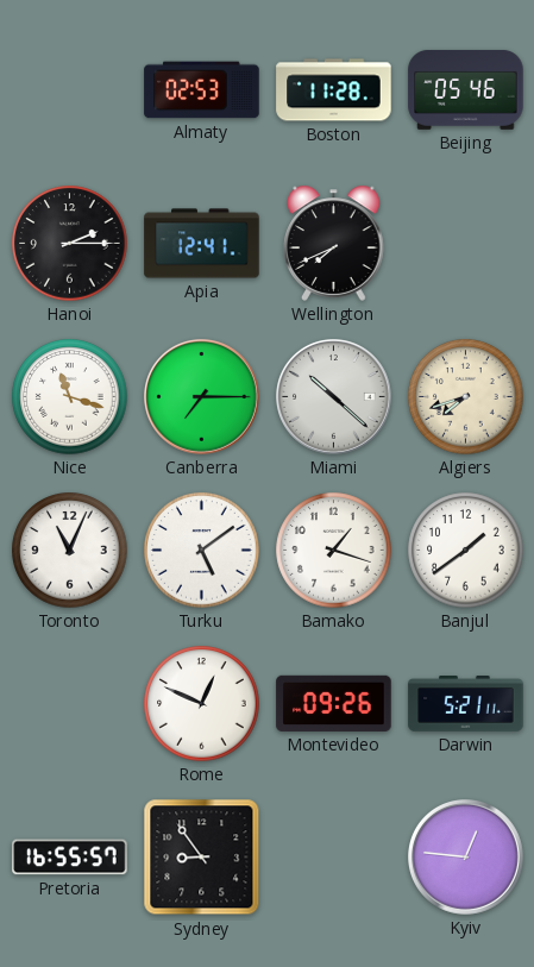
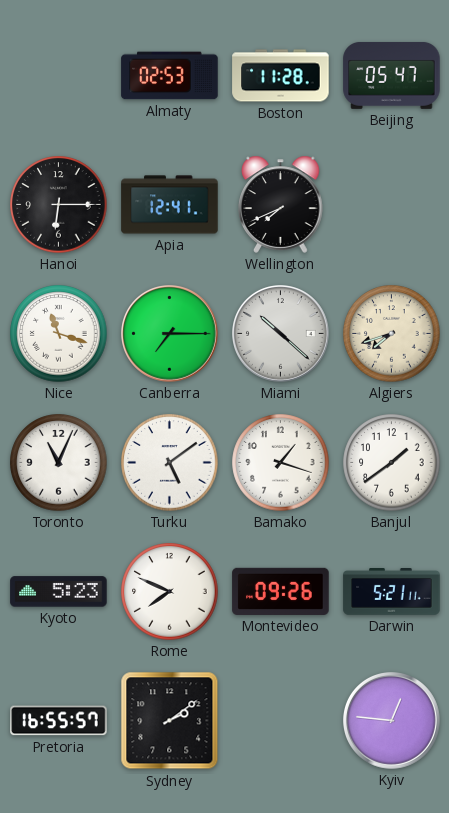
Beijing: 05:46 -> 05:47 (392, 75)
Hanoi: 2:15 -> 6:15 (59, 205)
Kyoto: none -> 5:23 (59, 592)
Rome: 12:49 -> 7:49 (170, 592)
Sydney: 8:54 -> 2:09 (170, 721)
